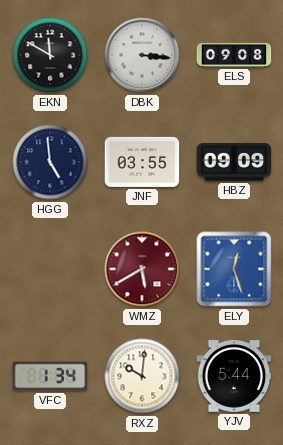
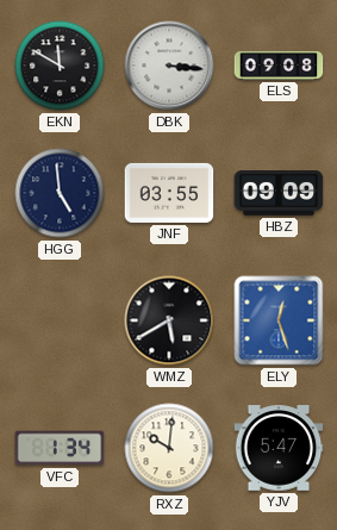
WMZ dial: burgundy -> black (169, 320)
YJV: 5:44 -> 5:47 (279, 448)
